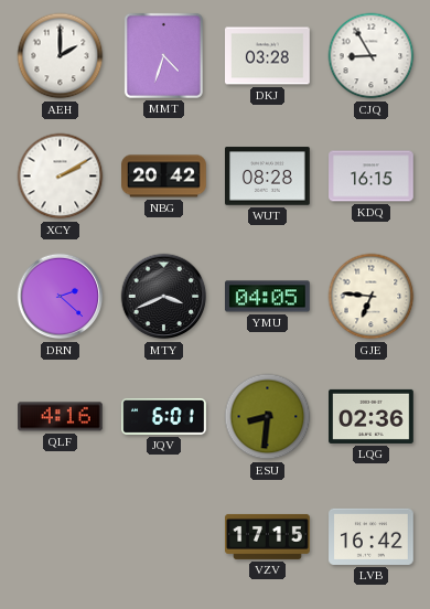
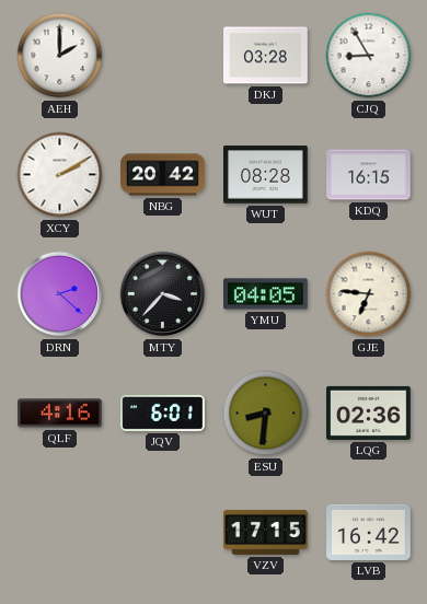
MMT: 4:33 -> none (163, 55)
MTY: 3:41 -> 3:37 (163, 294)
